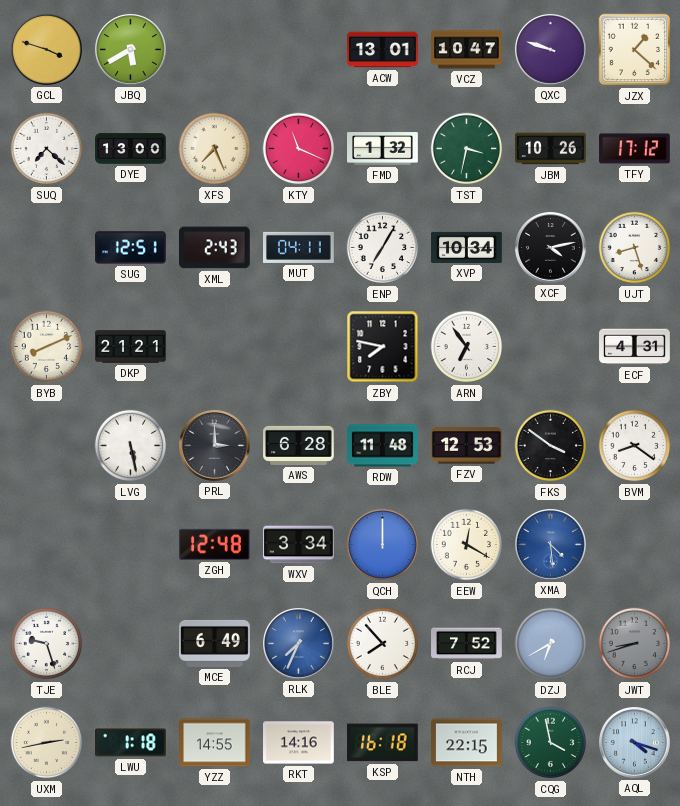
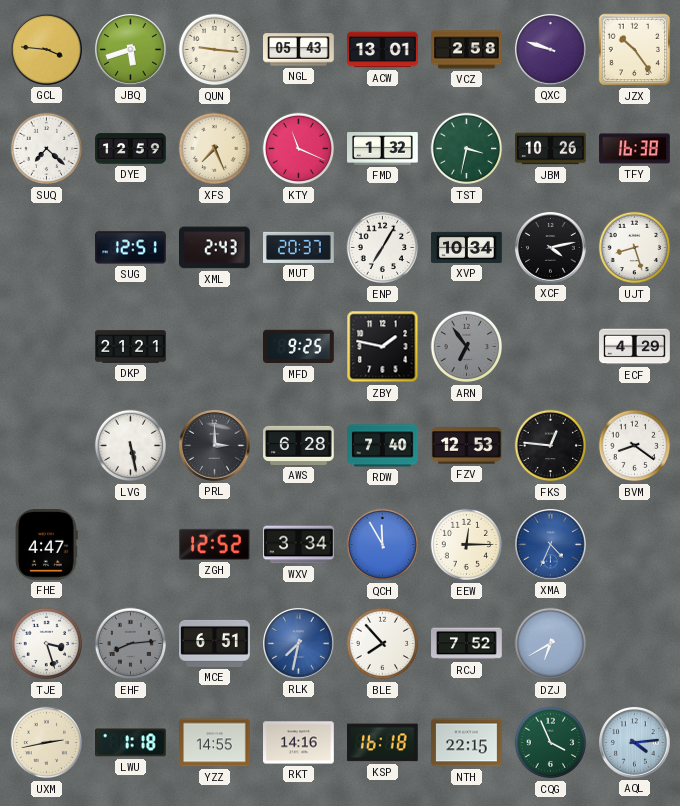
GCL: 3:48 -> 3:46 (47, 50)
JBQ: 5:40 -> 5:42 (131, 50)
QUN: none -> 9:16 (215, 50)
NGL: none -> 05:43 (299, 50)
VCZ: 10:47 -> 2:58 (467, 50)
JZX: 1:22 -> 10:24 (635, 50)
DYE: 13:00 -> 12:59 (131, 149)
TFY: 17:12 -> 16:38 (635, 149)
MUT: 04:11 -> 20:37 (299, 247)
BYB: 8:11 -> none (47, 347)
MFD: none -> 9:25 (299, 347)
ZBY: 7:47 -> 1:47 (383, 347)
ARN dial: white -> grey (467, 347)
ECF: 4:31 -> 4:29 (635, 347)
RDW: 11:48 -> 7:40 (383, 446)
FKS: 3:51 -> 12:46 (551, 446)
FHE: none -> 4:47 (46, 545)
ZGH: 12:48 -> 12:52 (215, 544)
QCH: 12:00 -> 11:55 (383, 545)
EEW: 12:20 -> 12:15 (467, 545)
XMA: 4:29 -> 4:34 (551, 545)
TJE: 9:27 -> 3:27 (47, 644)
EHF: none -> 8:14 (131, 644)
MCE: 6:49 -> 6:51 (215, 643)
RLK: 7:34 -> 7:32 (299, 644)
JWT: 8:42 -> none (635, 644)
CQG: 3:58 -> 3:56 (551, 743)
AQL: 4:18 -> 4:14 (635, 743)
